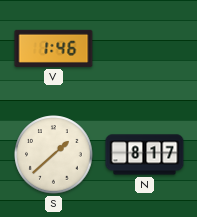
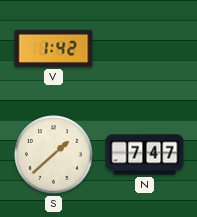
V: 1:46 -> 1:42 (54, 48)
N: 8:17 -> 7:47 (145, 155)
